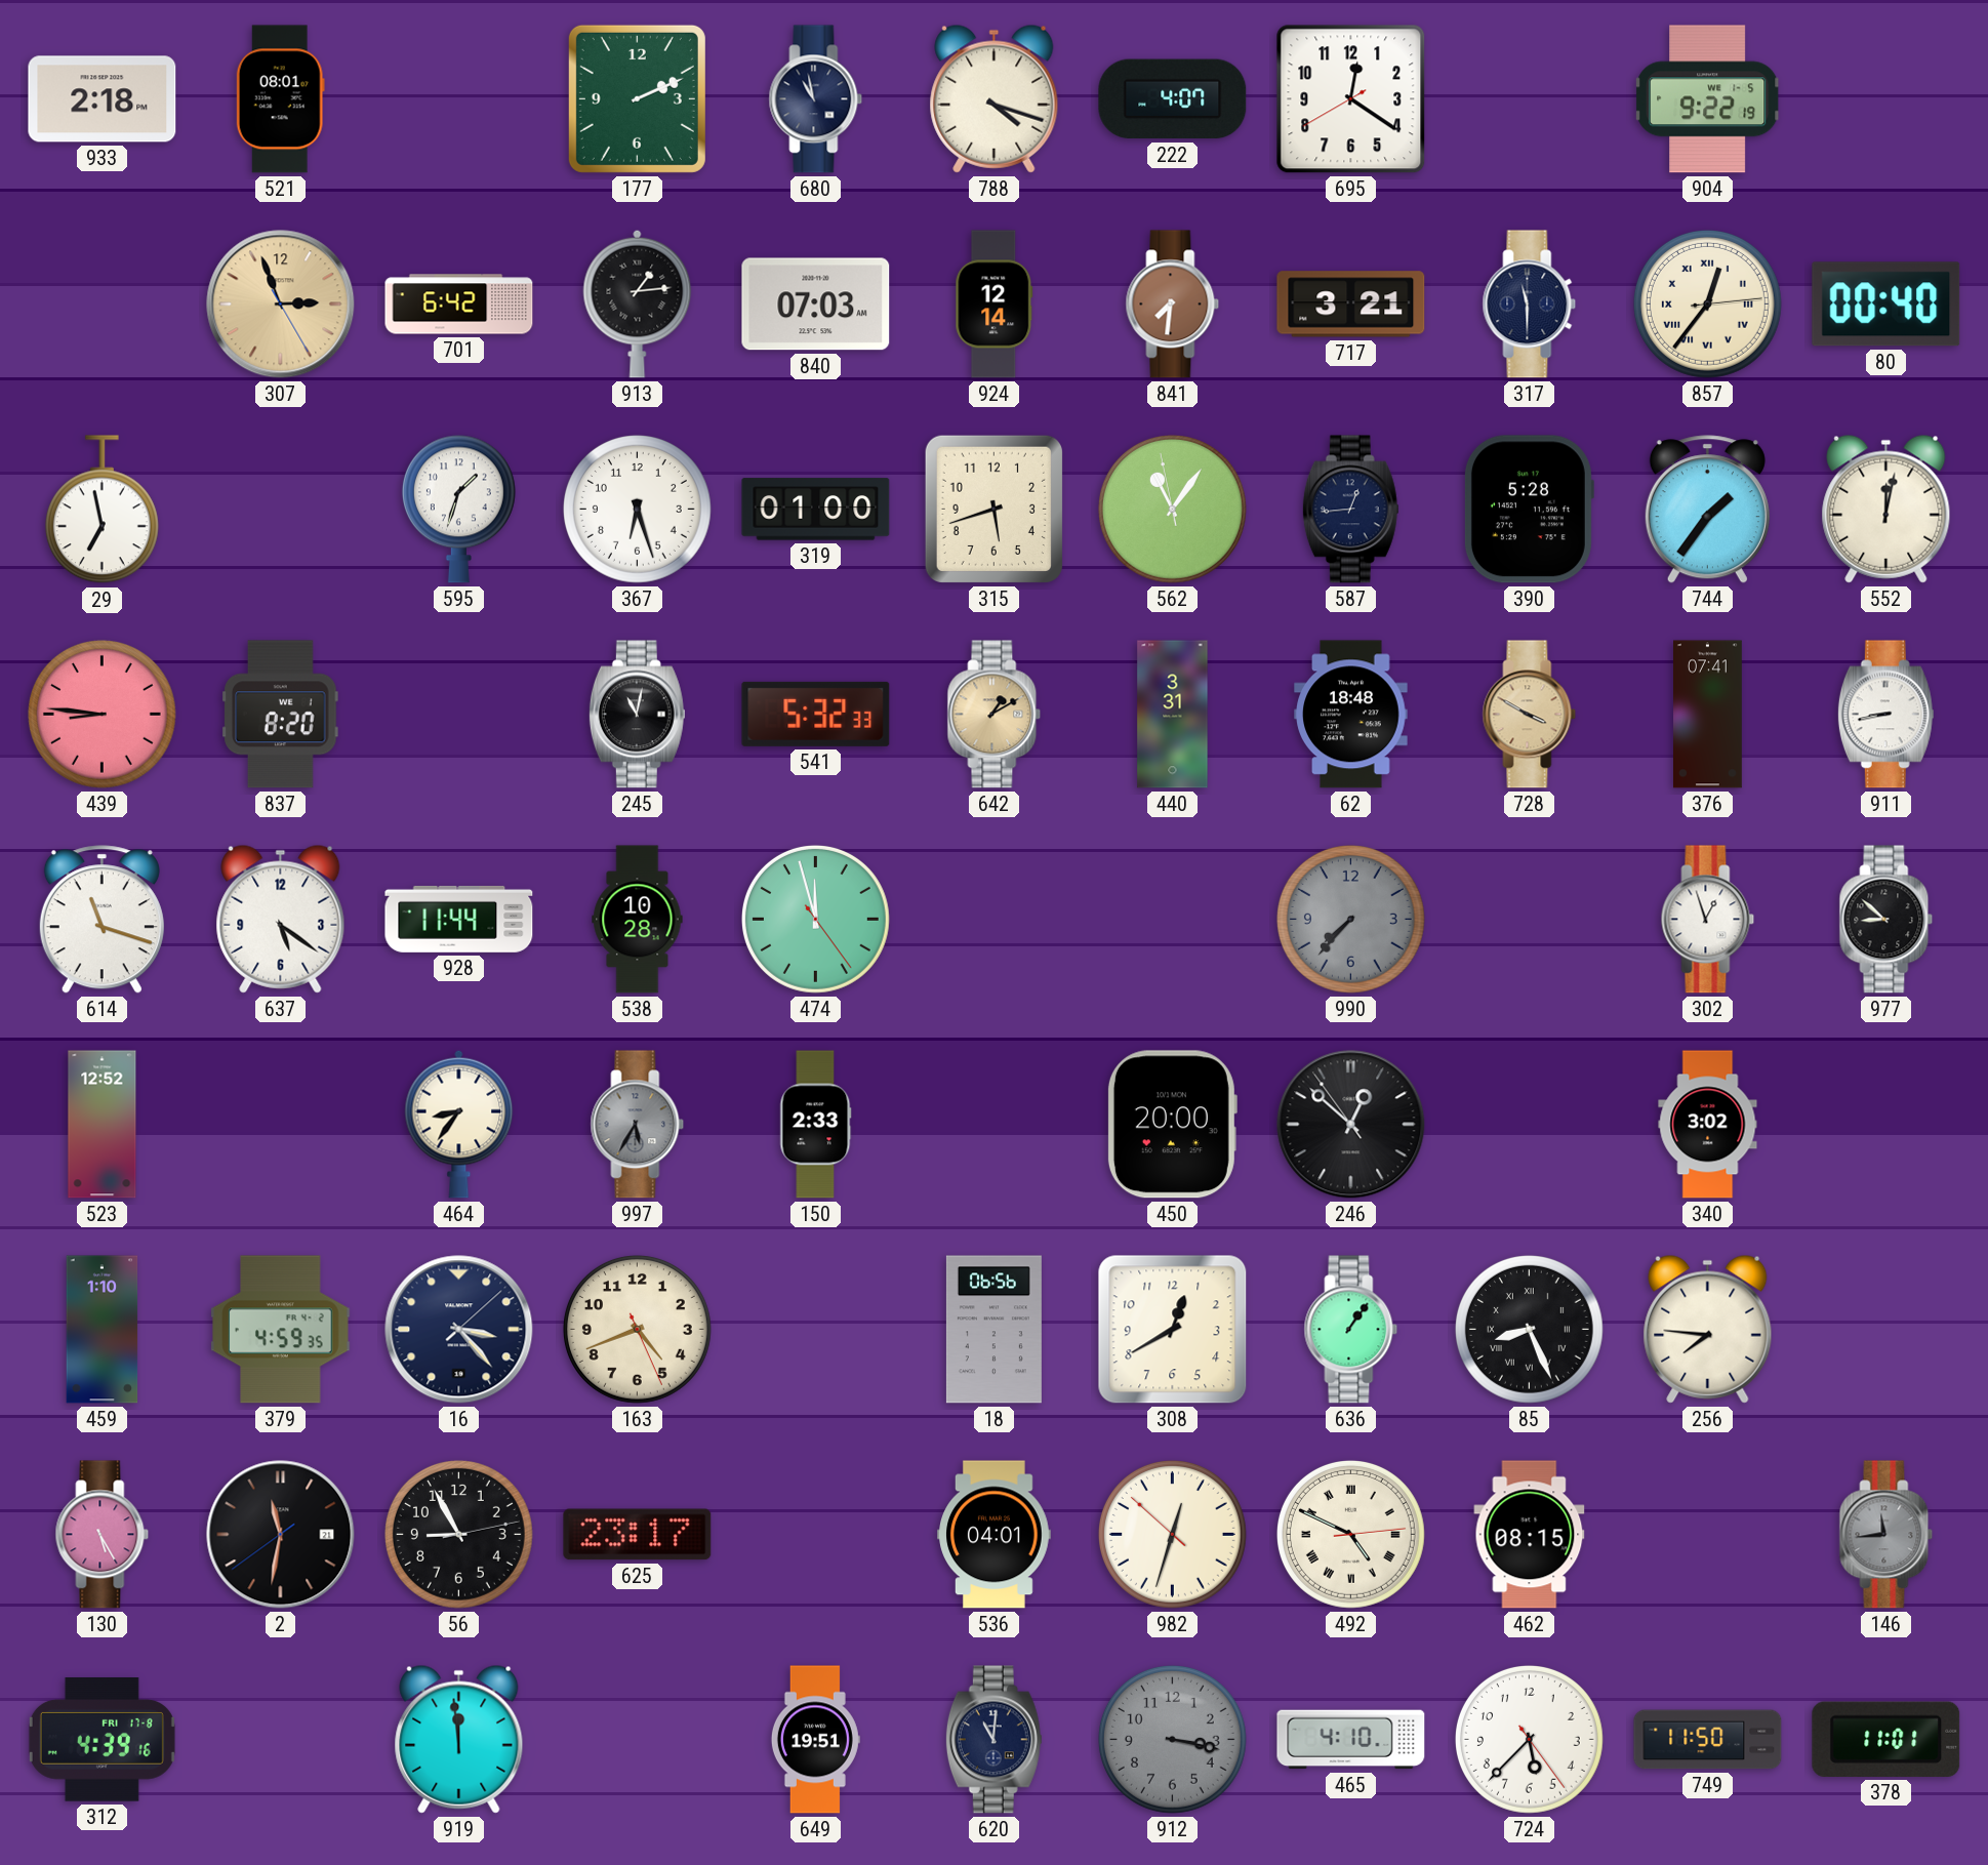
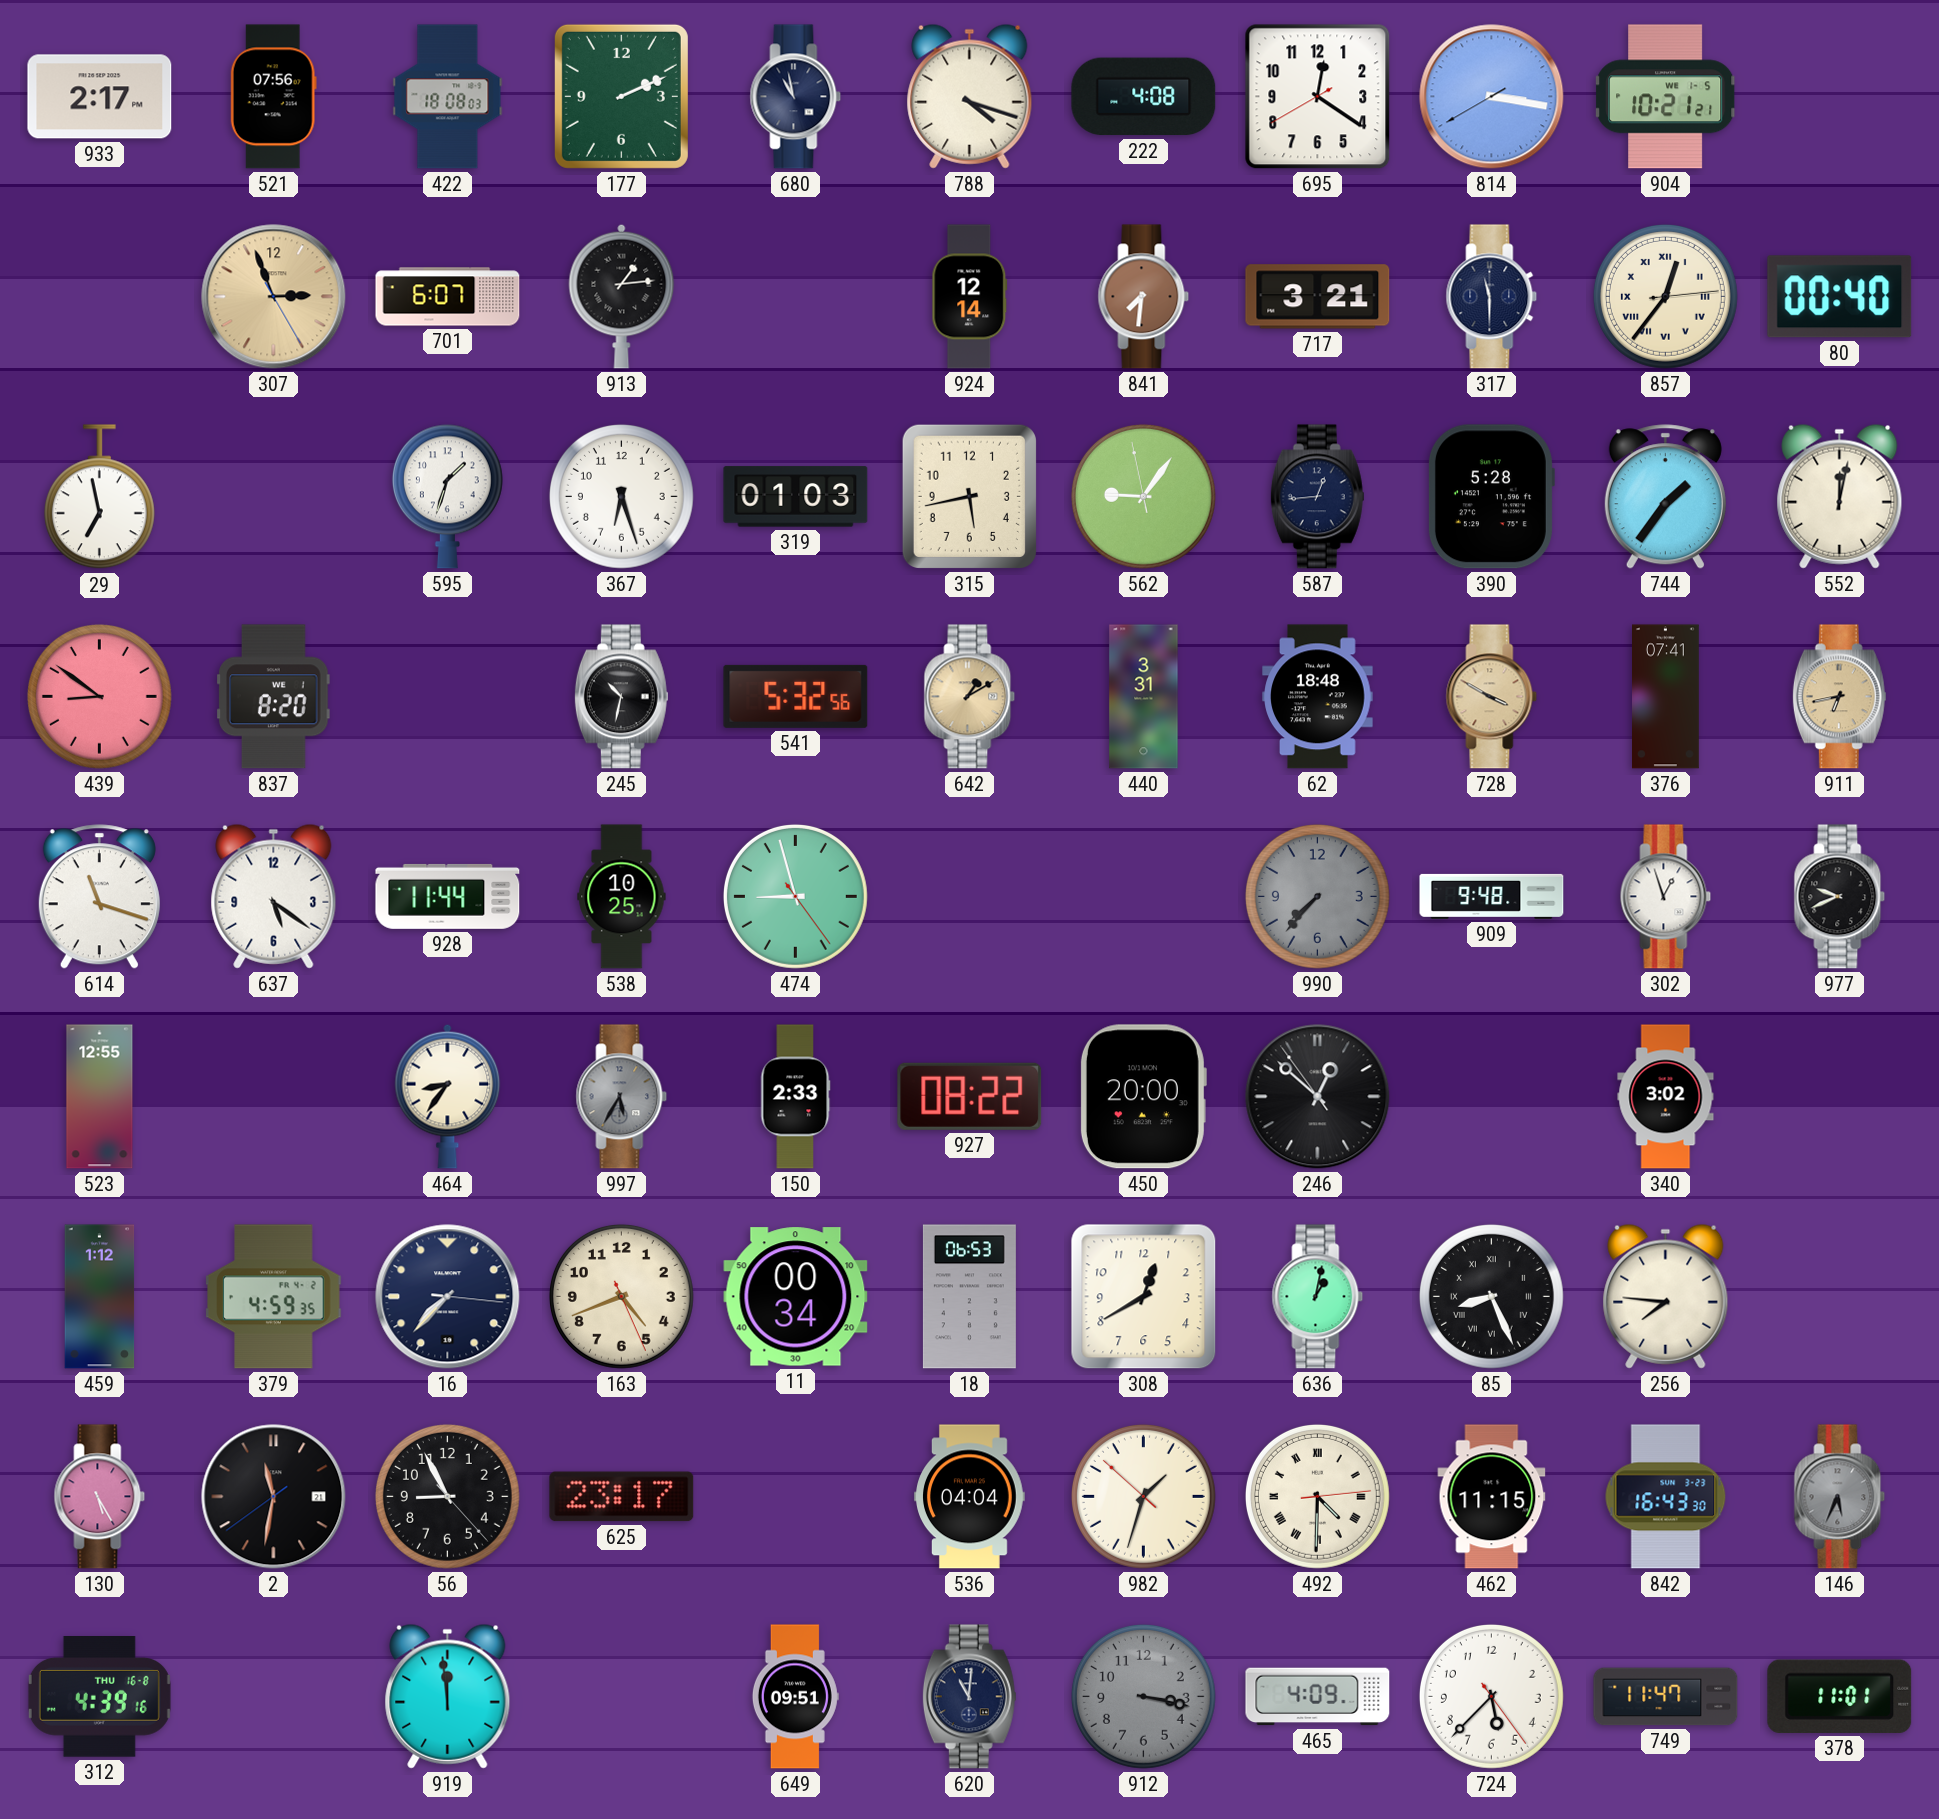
933: 2:18 -> 2:17 (100, 97)
521: 08:01 -> 07:56 (273, 97)
422: none -> 18:08 (448, 97)
222: 4:07 -> 4:08 (1144, 97)
814: none -> 3:16 (1492, 97)
904: 9:22 -> 10:21 (1666, 97)
701: 6:42 -> 6:07 (448, 297)
840: 07:03 -> none (816, 305)
319: 01:00 -> 01:03 (796, 497)
315: 5:42 -> 5:43 (969, 496)
562: 11:05 -> 9:05 (1143, 496)
439: 8:46 -> 8:51 (99, 696)
245: 11:02 -> 10:32 (621, 697)
541: 5:32:33 -> 5:32:56 (796, 696)
911: 8:43 -> 6:43 (1839, 697)
911 dial: white -> champagne (1839, 697)
538: 10:28 -> 10:25 (622, 897)
474: 11:57 -> 8:57 (795, 896)
909: none -> 9:48 (1492, 896)
977: 8:52 -> 9:41 (1840, 897)
523: 12:52 -> 12:55 (100, 1097)
927: none -> 08:22 (970, 1096)
459: 1:10 -> 1:12 (100, 1297)
16: 3:23 -> 7:37 (448, 1297)
11: none -> 00:34 (796, 1297)
18: 06:56 -> 06:53 (969, 1297)
636: 1:06 -> 1:02 (1318, 1297)
56: 8:55:13 -> 8:55:23 (447, 1496)
536: 04:01 -> 04:04 (970, 1497)
982: 12:32 -> 1:32 (1143, 1496)
492: 4:49 -> 4:30 (1317, 1496)
462: 08:15 -> 11:15 (1492, 1497)
842: none -> 16:43 (1666, 1497)
146: 11:44 -> 5:34 (1840, 1497)
312 date: FRI 17-8 -> THU 16-8 (99, 1697)
649: 19:51 -> 09:51 (795, 1697)
465: 4:10 -> 4:09 (1318, 1697)
749: 11:50 -> 11:47 (1666, 1697)
